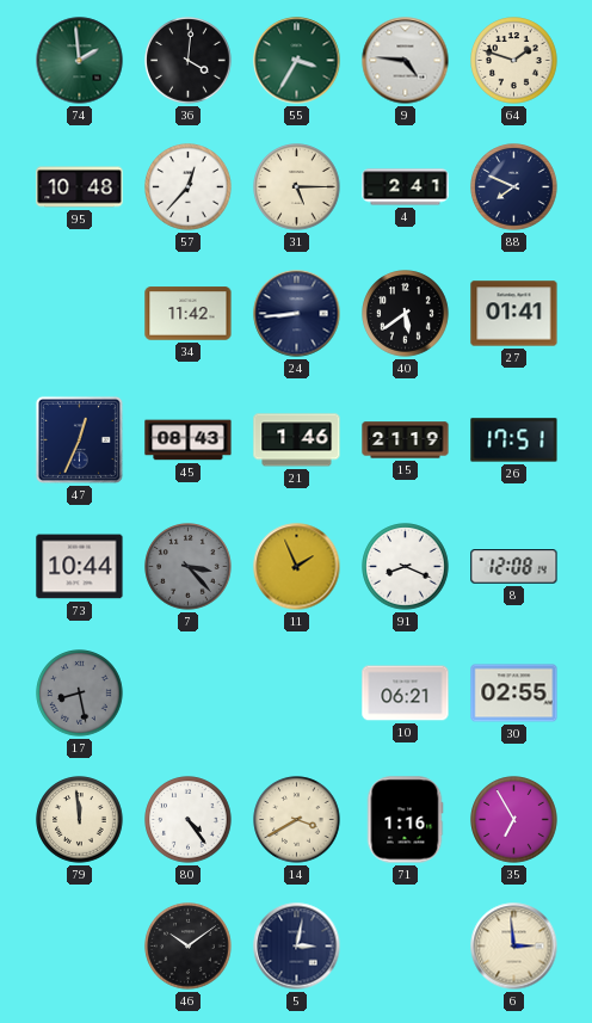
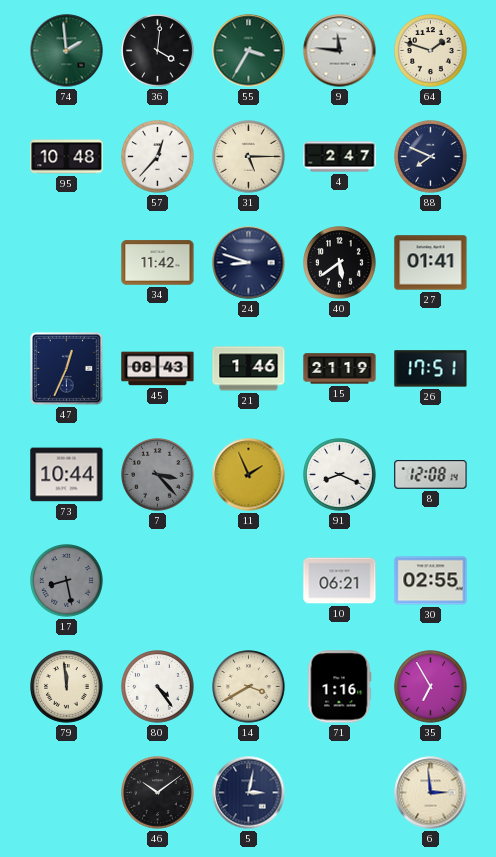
9: 4:46 -> 11:46 (340, 51)
4: 2:41 -> 2:47 (340, 157)
24: 8:44 -> 8:48 (249, 263)
